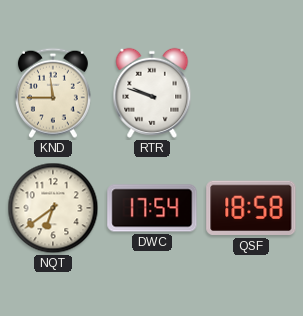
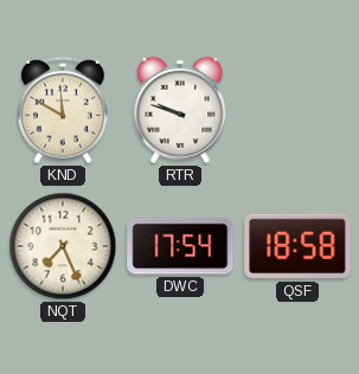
KND: 11:45 -> 11:50 (63, 110)
NQT: 6:39 -> 7:26 (63, 246)
